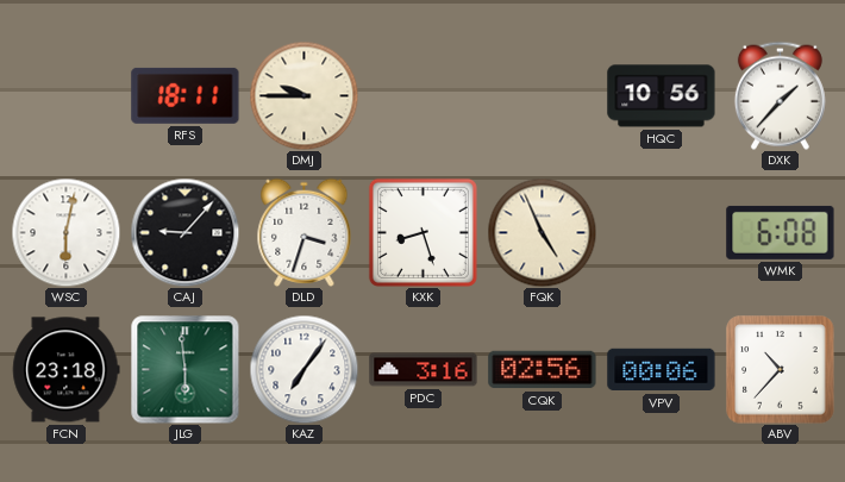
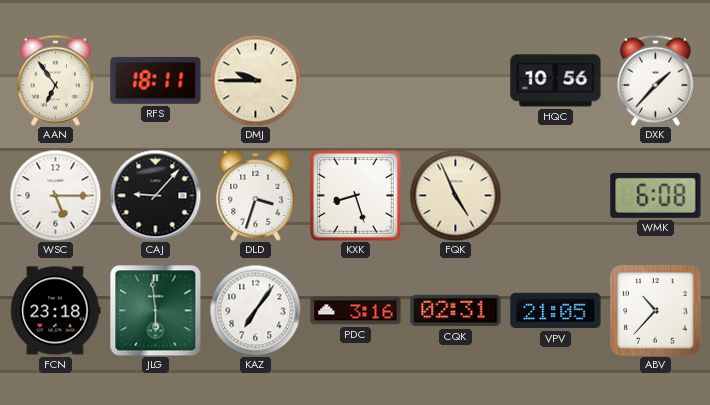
AAN: none -> 6:54 (55, 80)
WSC: 6:02 -> 5:15 (55, 195)
CQK: 02:56 -> 02:31 (456, 311)
VPV: 00:06 -> 21:05 (556, 311)
